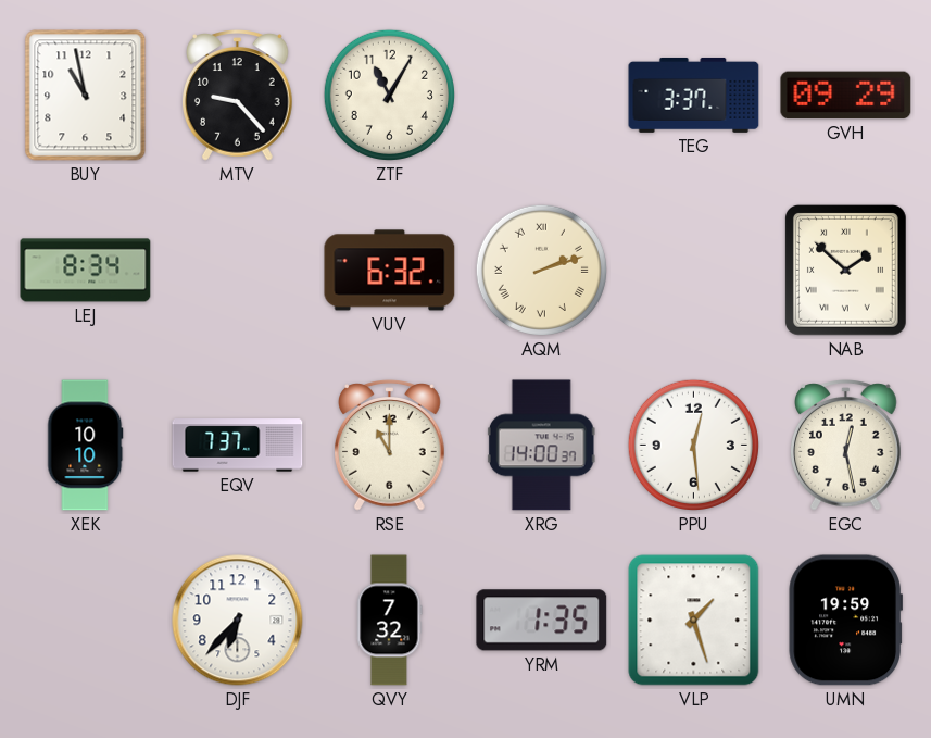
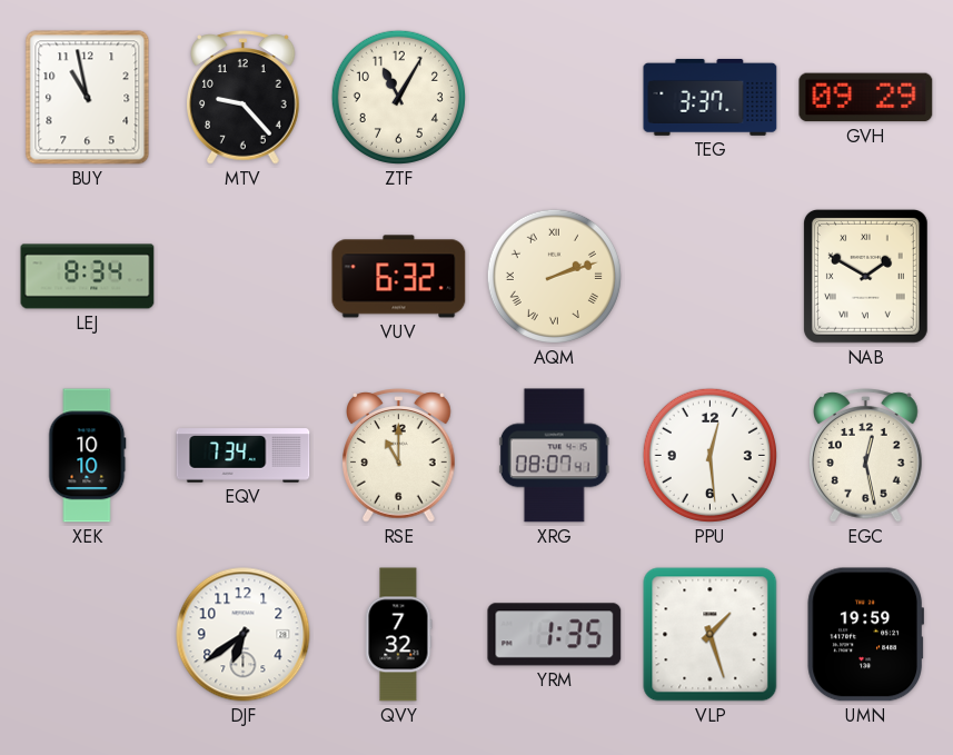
NAB: 1:52 -> 1:50 (865, 277)
EQV: 7:37 -> 7:34 (244, 456)
XRG: 14:00 -> 08:07 (554, 456)
DJF: 6:37 -> 6:39 (244, 635)
